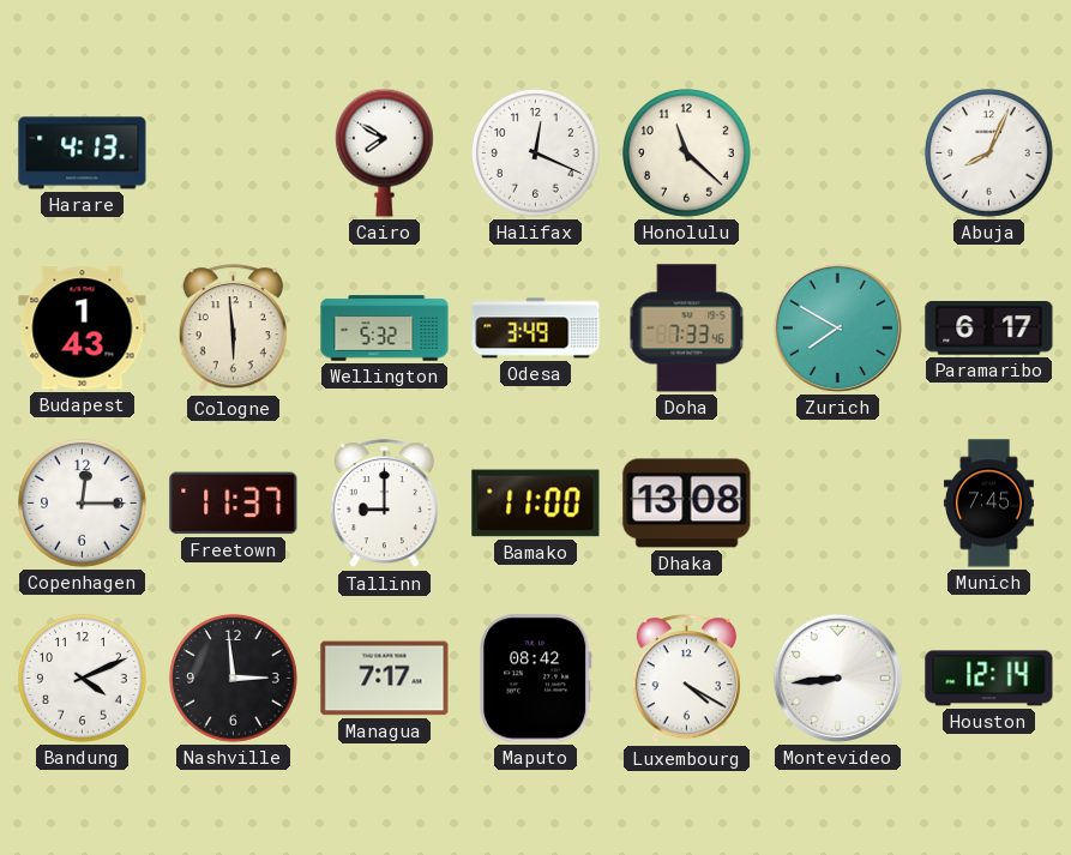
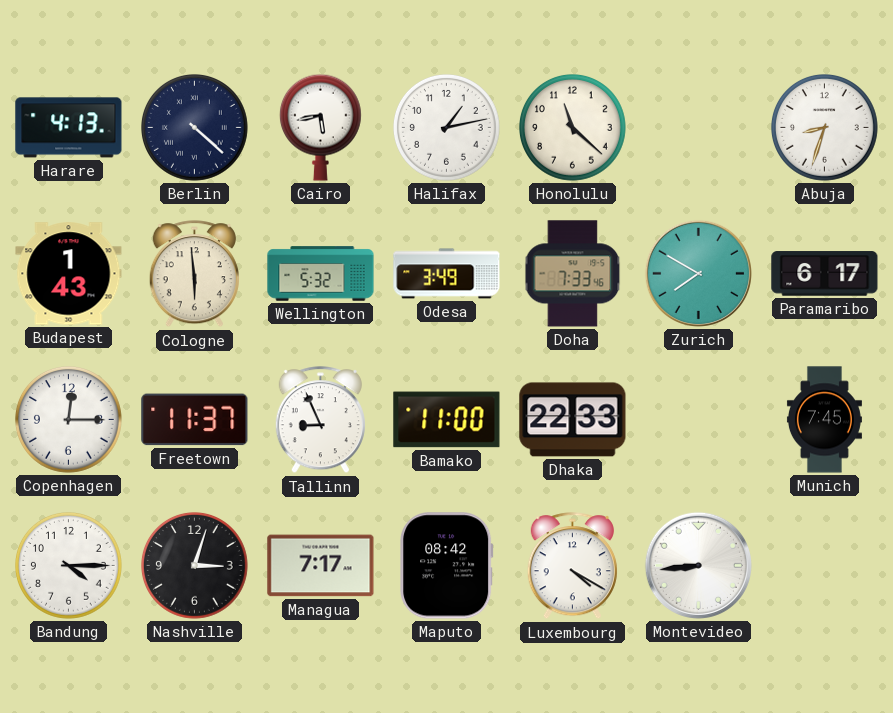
Berlin: none -> 4:22 (195, 128)
Cairo: 7:50 -> 5:43 (320, 127)
Halifax: 12:19 -> 1:13 (447, 128)
Abuja: 8:04 -> 8:33 (825, 128)
Tallinn: 9:00 -> 8:56 (320, 420)
Dhaka: 13:08 -> 22:33 (573, 420)
Bandung: 4:11 -> 4:15 (69, 566)
Nashville: 2:59 -> 3:03 (195, 566)
Houston: 12:14 -> none (989, 679)
